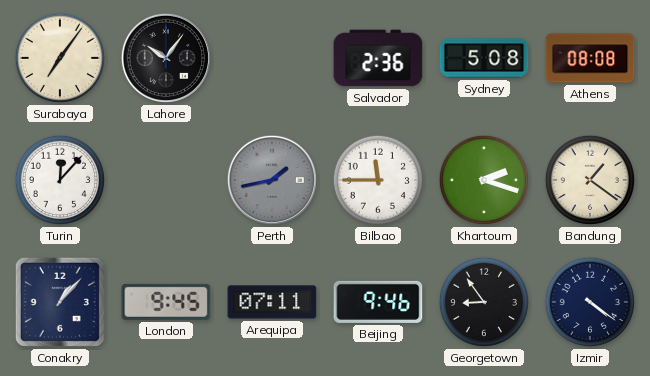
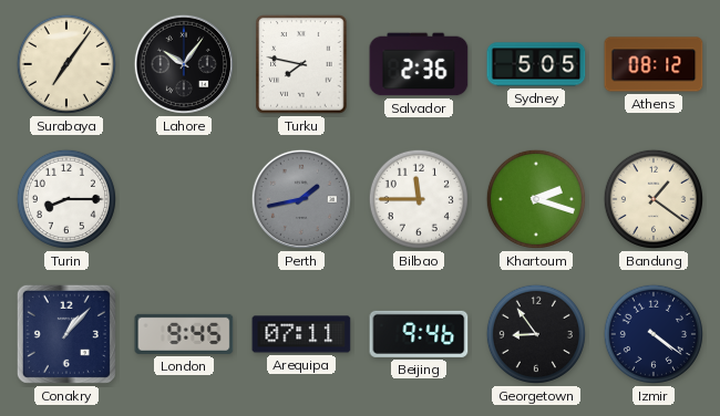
Turku: none -> 7:47 (301, 64)
Sydney: 5:08 -> 5:05 (536, 64)
Athens: 08:08 -> 08:12 (654, 64)
Turin: 12:07 -> 8:15 (66, 199)
